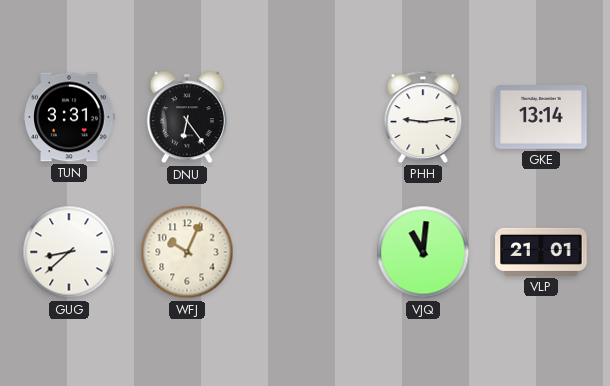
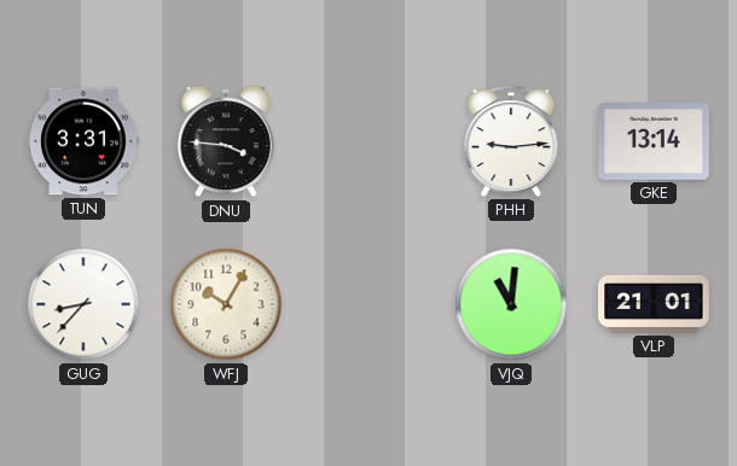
DNU: 6:24 -> 3:46 (226, 141)
GUG: 8:38 -> 8:37 (83, 304)
WFJ: 10:04 -> 10:05 (226, 304)
